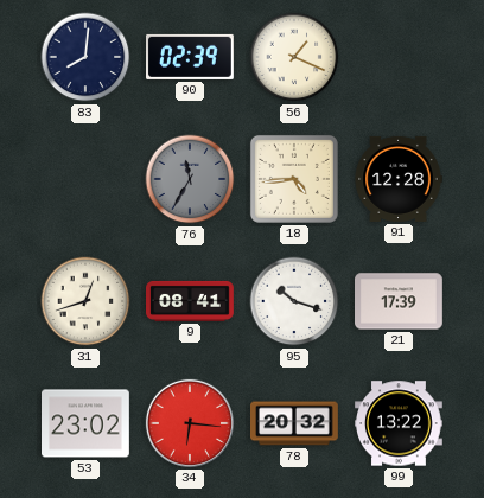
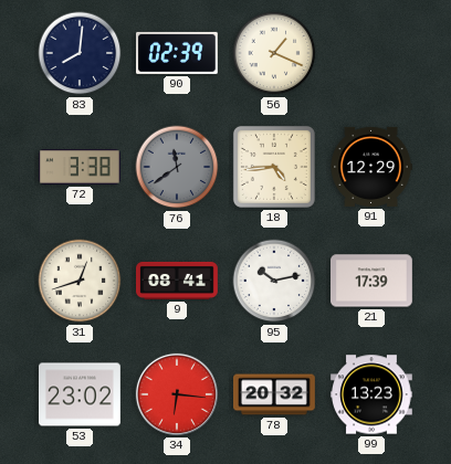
72: none -> 3:38 (81, 167)
76: 11:35 -> 11:39 (177, 167)
91: 12:28 -> 12:29 (371, 167)
95: 10:18 -> 10:13 (274, 281)
99: 13:22 -> 13:23 (373, 394)
